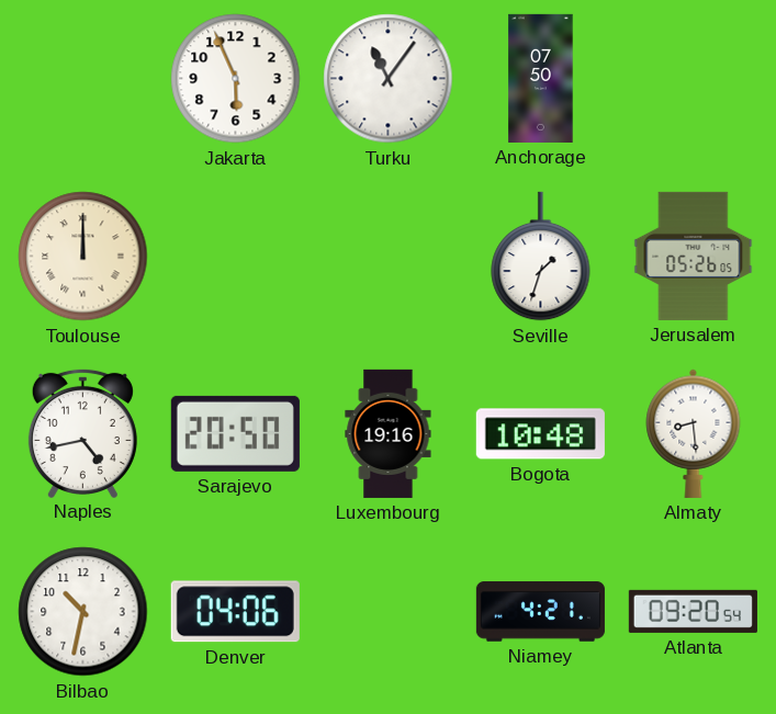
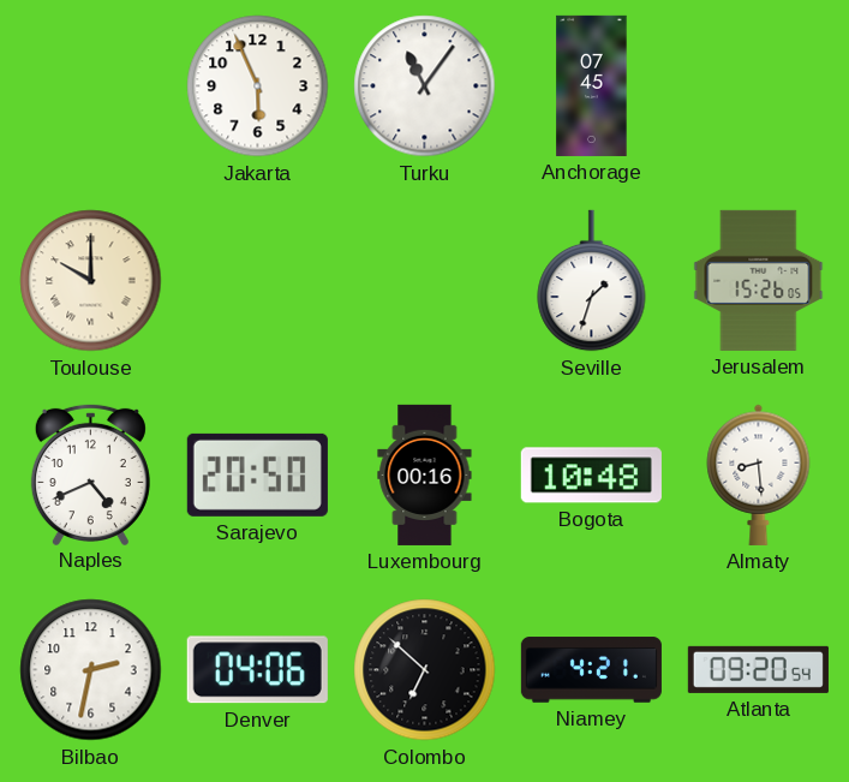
Anchorage: 07:50 -> 07:45 (592, 85)
Toulouse: 12:00 -> 10:00 (91, 281)
Jerusalem: 05:26 -> 15:26 (759, 280)
Naples: 4:43 -> 4:41 (90, 473)
Luxembourg: 19:16 -> 00:16 (425, 474)
Bilbao: 10:32 -> 2:32 (91, 670)
Colombo: none -> 6:52 (425, 670)
